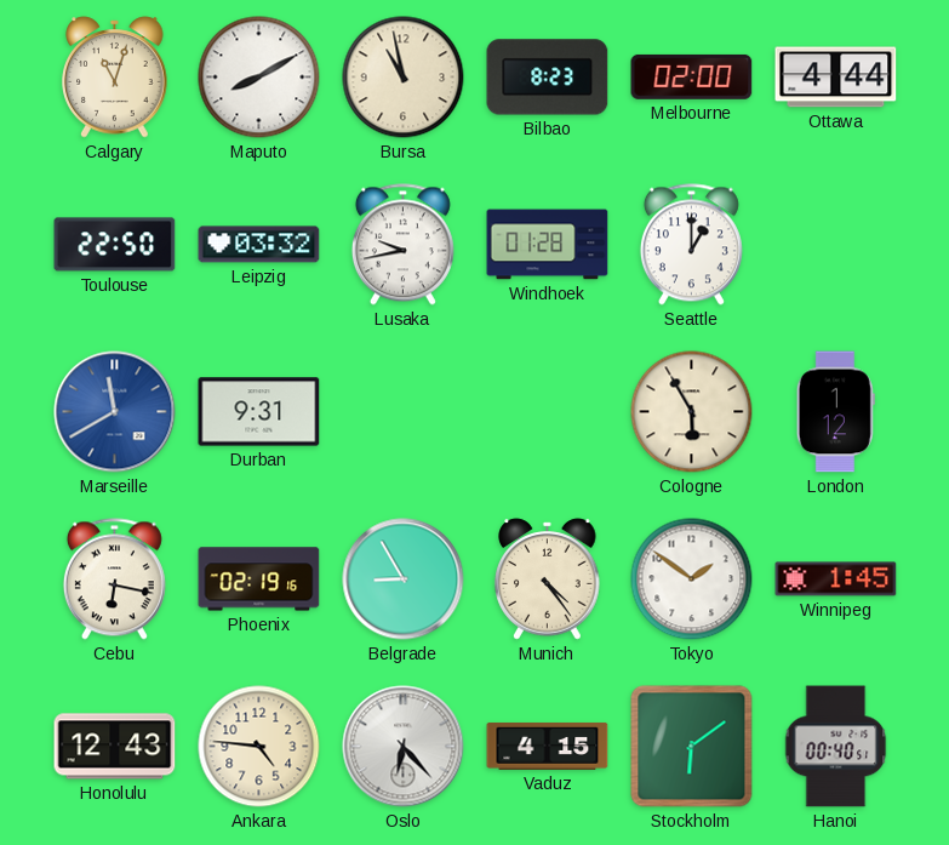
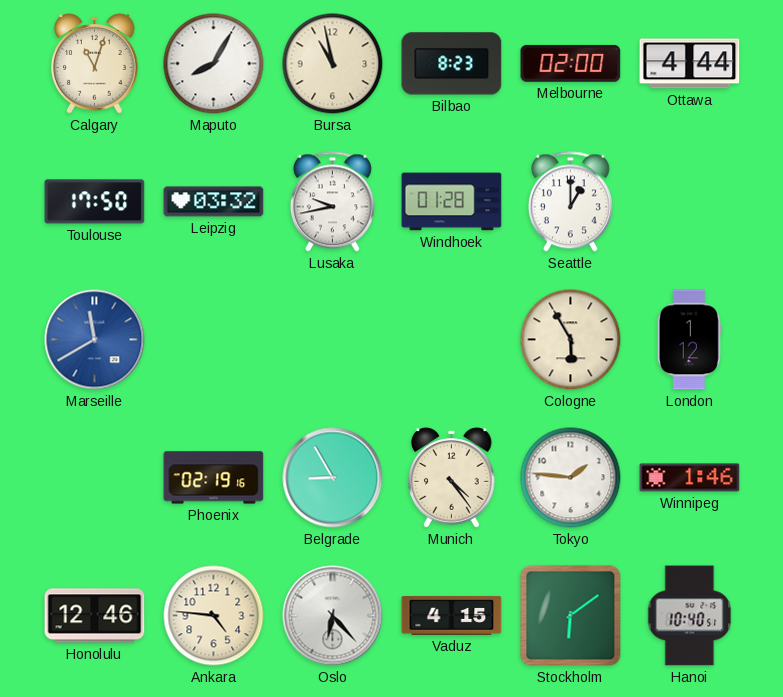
Maputo: 8:10 -> 8:05 (214, 64)
Toulouse: 22:50 -> 17:50 (95, 202)
Durban: 9:31 -> none (259, 412)
Cebu: 6:17 -> none (114, 579)
Tokyo: 1:51 -> 1:46 (571, 478)
Winnipeg: 1:45 -> 1:46 (690, 478)
Honolulu: 12:43 -> 12:46 (95, 616)
Hanoi: 00:40 -> 10:40 (690, 616)
